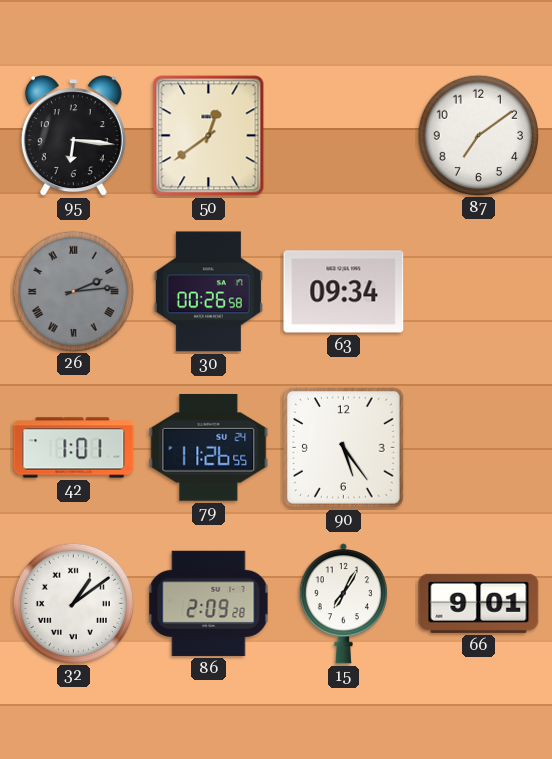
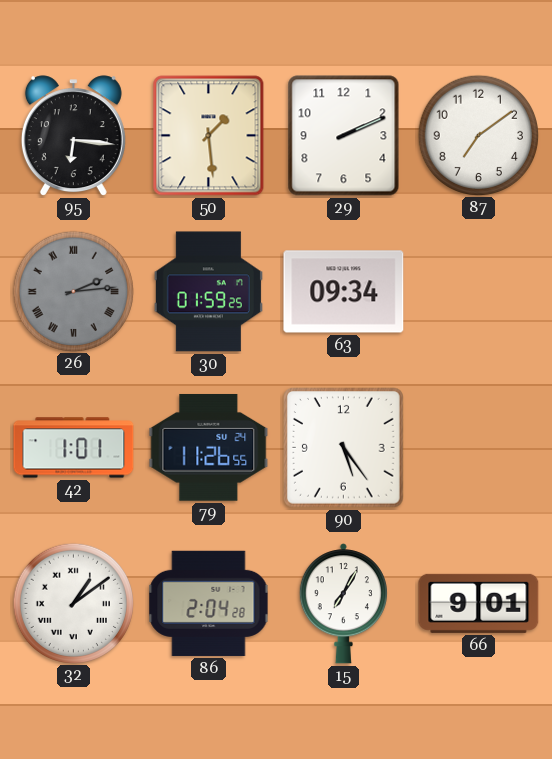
50: 12:39 -> 1:29 (209, 136)
29: none -> 2:11 (344, 136)
30: 00:26 -> 01:59 (208, 292)
86: 2:09 -> 2:04 (209, 603)
